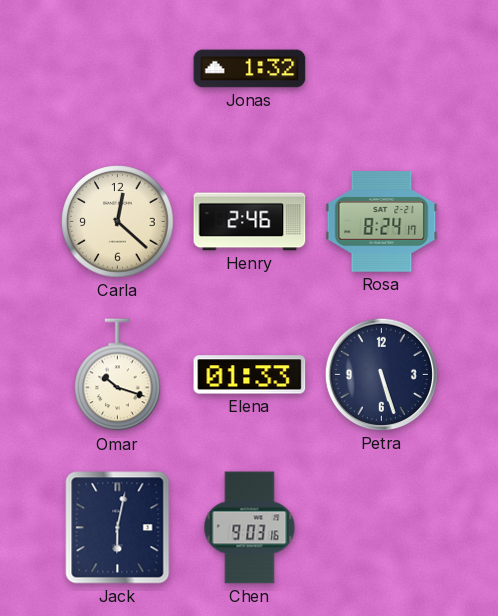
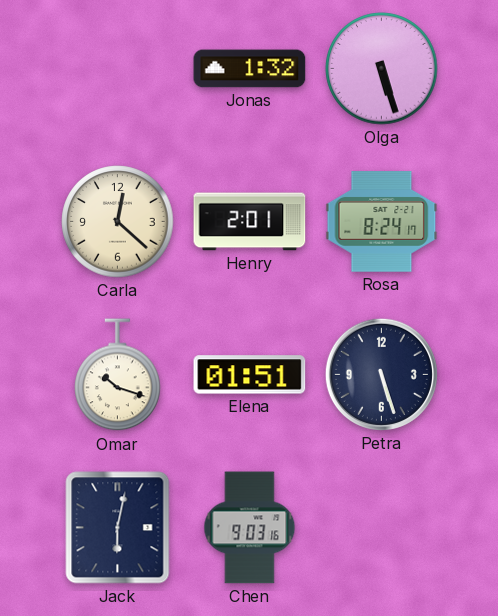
Olga: none -> 5:27 (382, 69)
Henry: 2:46 -> 2:01 (250, 222)
Elena: 01:33 -> 01:51 (250, 375)
